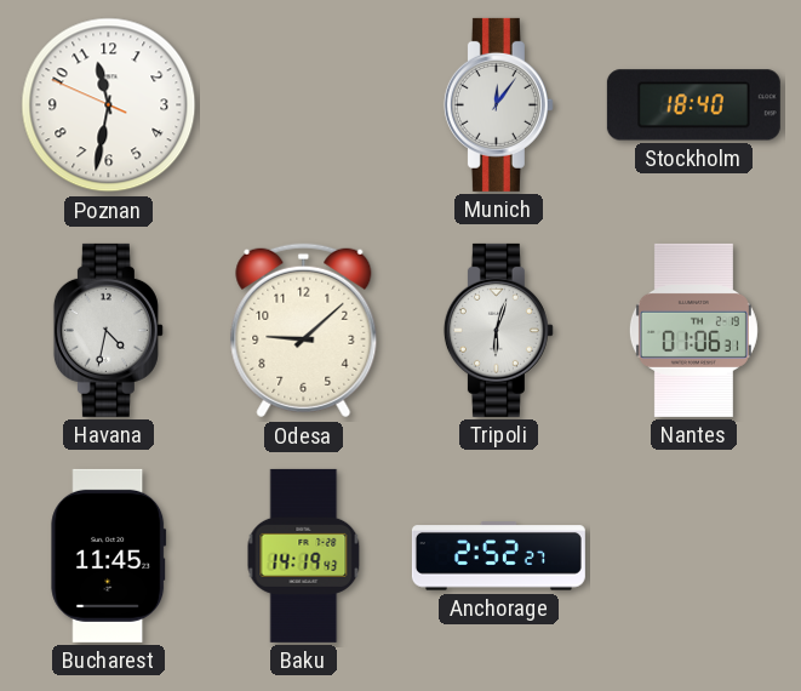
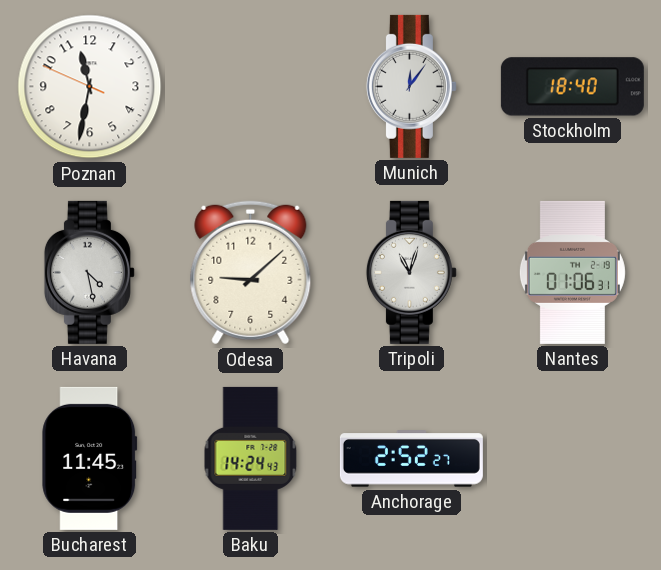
Havana: 4:32 -> 4:28 (89, 272)
Tripoli: 6:03 -> 11:03 (411, 272)
Baku: 14:19 -> 14:24 (251, 458)
